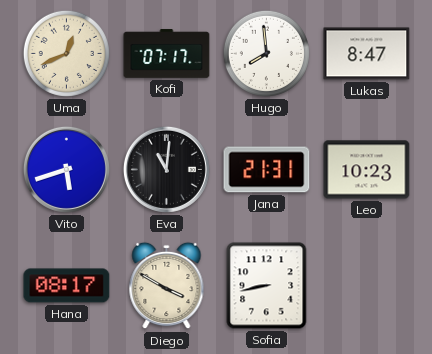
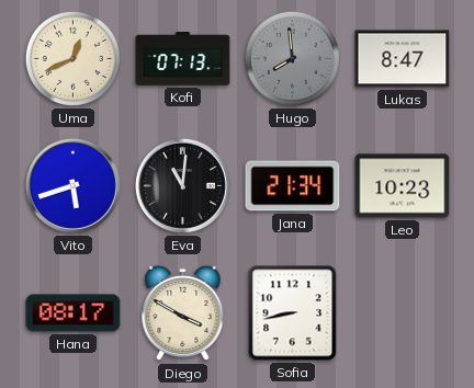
Kofi: 07:17 -> 07:13 (183, 59)
Hugo dial: white -> grey (292, 58)
Jana: 21:31 -> 21:34 (293, 186)
